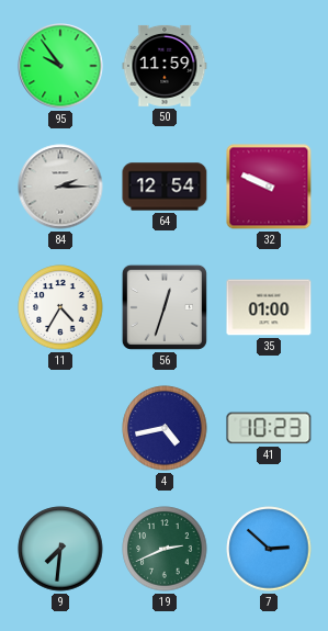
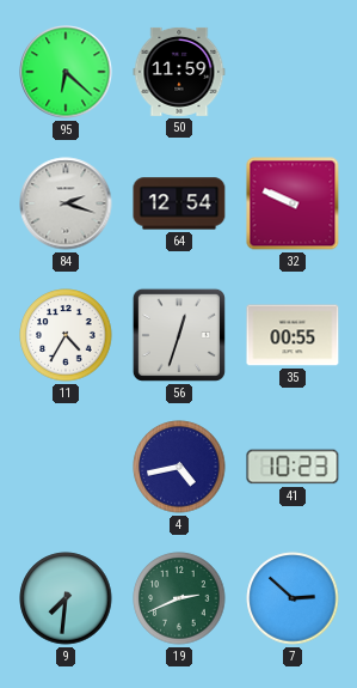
95: 9:54 -> 6:22 (66, 72)
84: 2:15 -> 2:18 (66, 203)
35: 01:00 -> 00:55 (293, 335)
